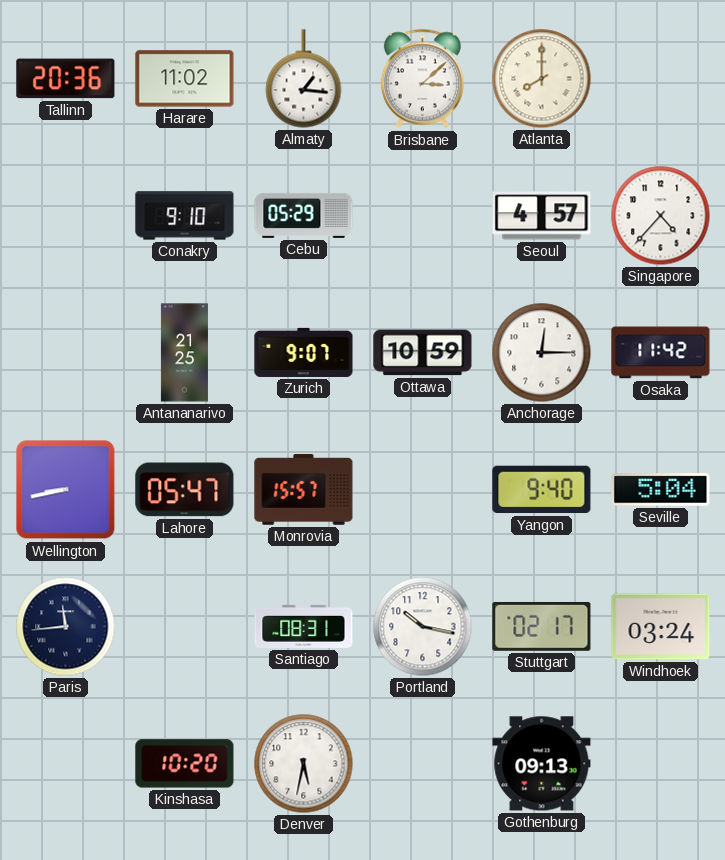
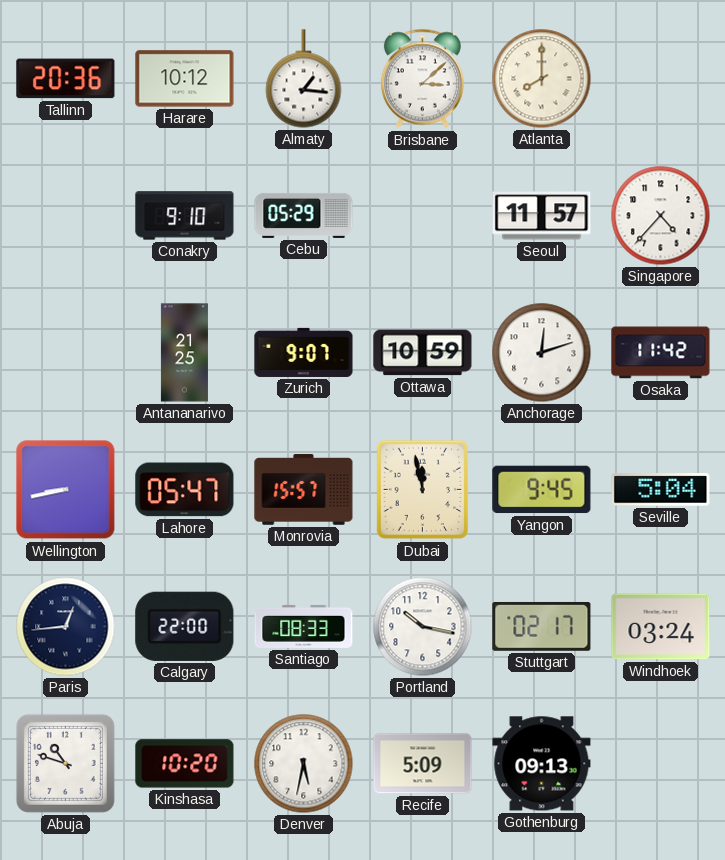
Harare: 11:02 -> 10:12 (185, 79)
Seoul: 4:57 -> 11:57 (542, 216)
Anchorage: 12:15 -> 12:12 (542, 353)
Dubai: none -> 11:58 (423, 490)
Yangon: 9:40 -> 9:45 (542, 490)
Paris: 11:44 -> 12:44 (66, 627)
Calgary: none -> 22:00 (185, 626)
Santiago: 08:31 -> 08:33 (304, 626)
Abuja: none -> 10:48 (65, 763)
Recife: none -> 5:09 (423, 764)
